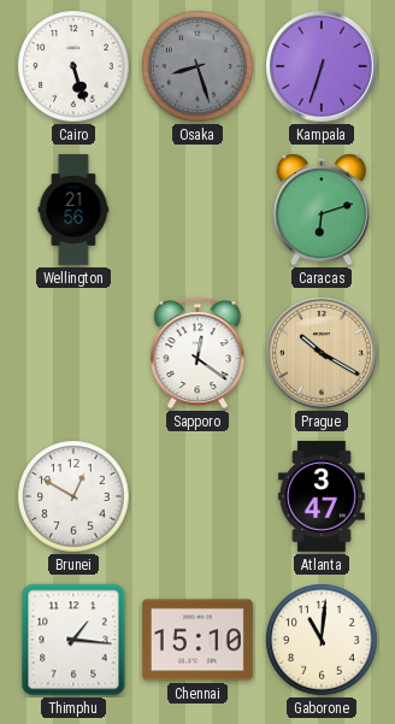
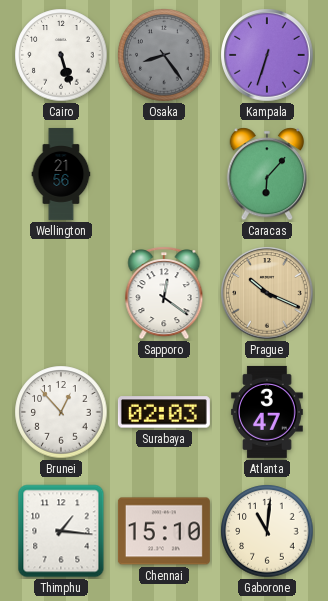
Osaka: 8:27 -> 8:24 (164, 55)
Caracas: 6:12 -> 6:07 (267, 174)
Prague: 10:20 -> 10:19 (267, 293)
Brunei: 12:50 -> 12:53 (61, 412)
Surabaya: none -> 02:03 (164, 412)
